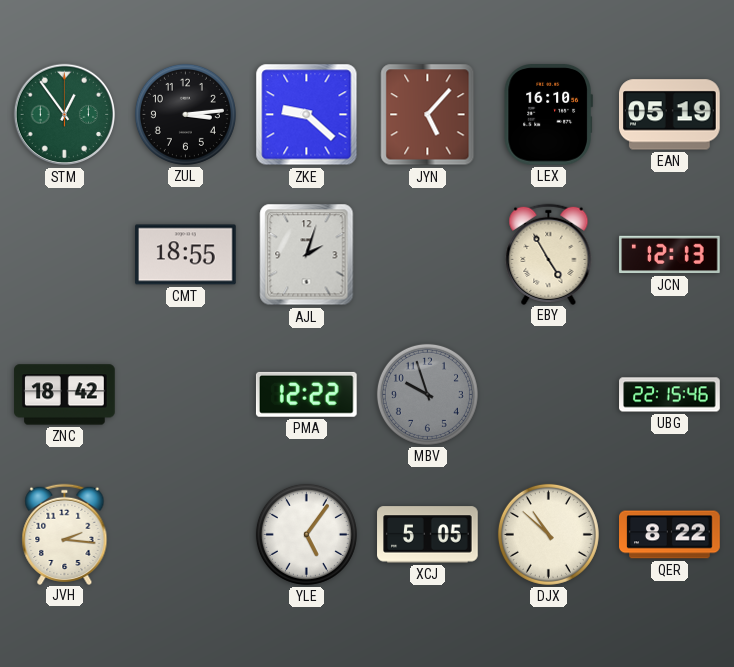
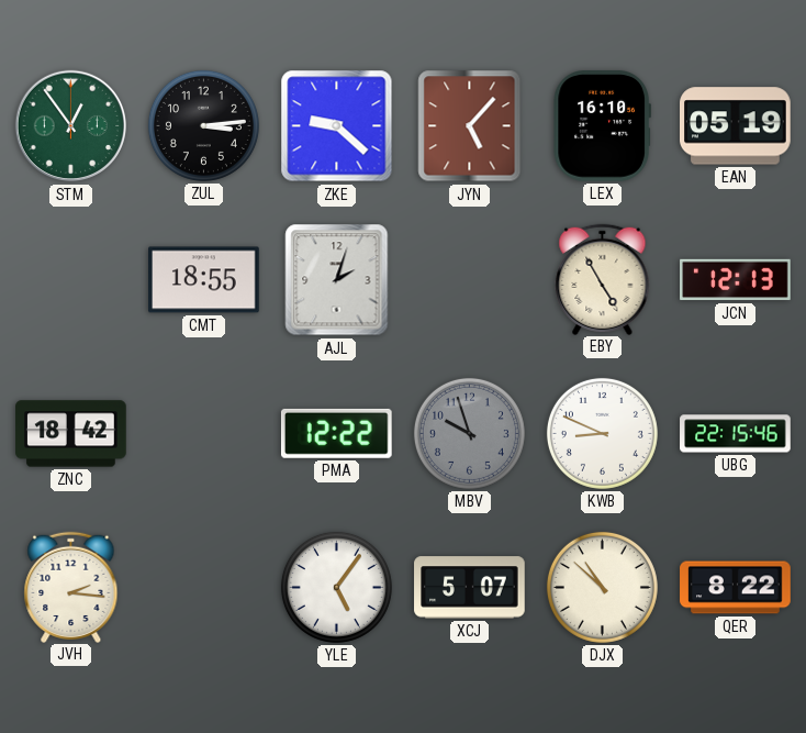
KWB: none -> 8:49 (602, 433)
XCJ: 5:05 -> 5:07 (470, 588)
